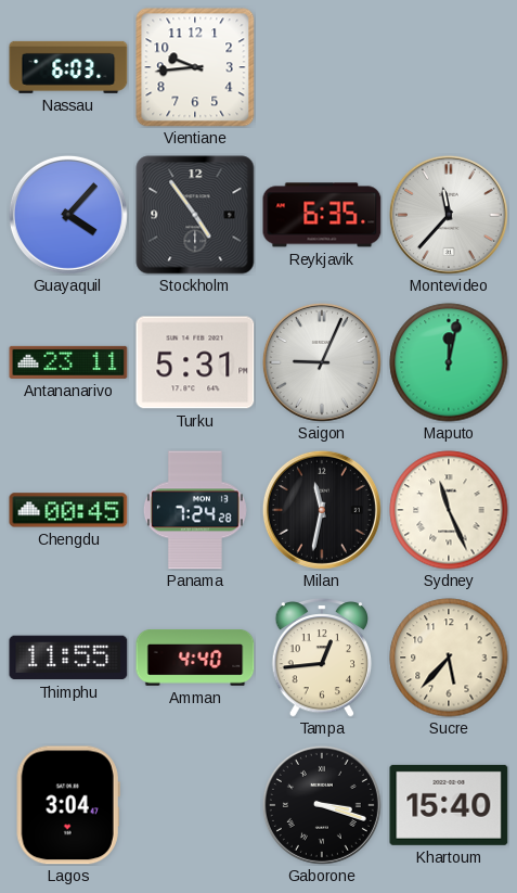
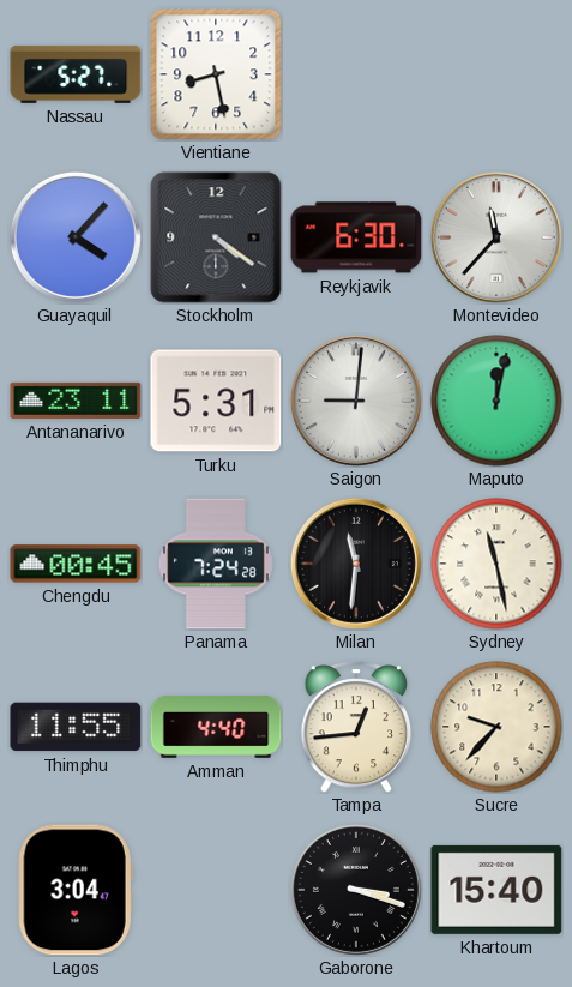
Nassau: 6:03 -> 5:27 (76, 74)
Vientiane: 9:44 -> 8:28 (216, 74)
Stockholm: 4:54 -> 4:21 (216, 237)
Reykjavik: 6:35 -> 6:30 (356, 237)
Saigon: 9:04 -> 9:01 (356, 401)
Milan: 11:32 -> 11:31 (356, 564)
Sydney: 11:26 -> 11:28 (496, 564)
Sucre: 5:37 -> 9:37 (496, 727)
